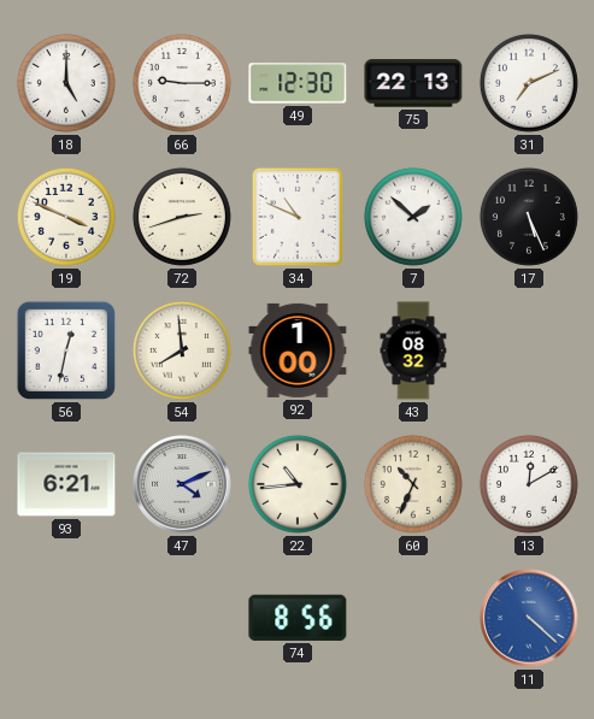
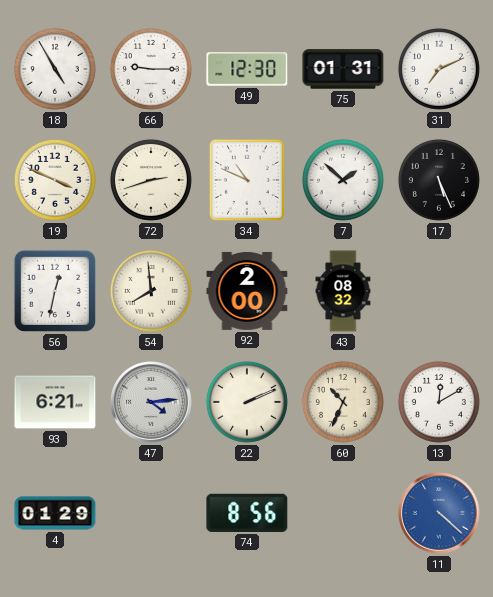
18: 5:00 -> 4:55 (55, 69)
75: 22:13 -> 01:31 (343, 69)
92: 1:00 -> 2:00 (247, 291)
47: 4:11 -> 4:14 (151, 402)
22: 10:44 -> 2:11 (247, 402)
4: none -> 01:29 (55, 513)
